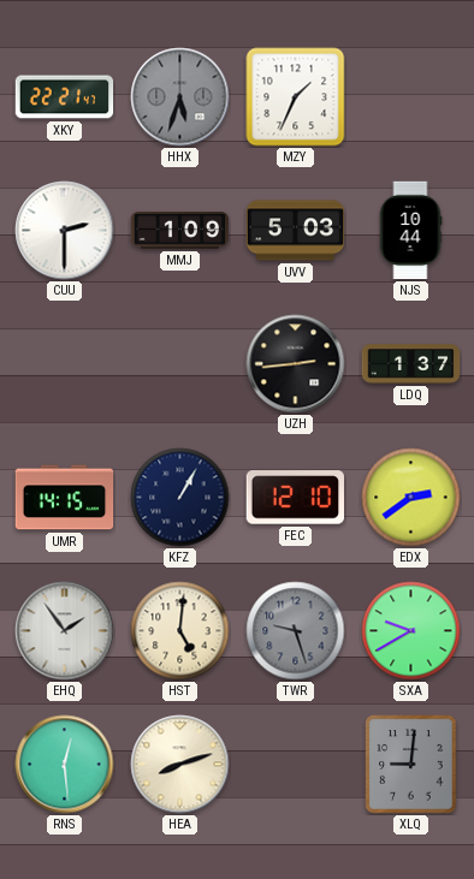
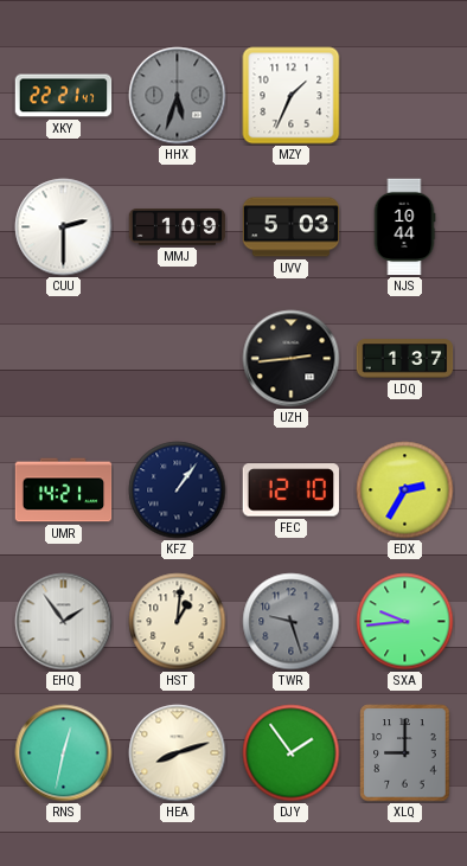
UMR: 14:15 -> 14:21 (64, 490)
KFZ: 1:05 -> 1:06 (178, 490)
EDX: 2:39 -> 2:35 (405, 490)
HST: 5:01 -> 1:01 (178, 622)
SXA: 9:40 -> 9:44 (405, 622)
RNS: 12:29 -> 12:32 (64, 753)
DJY: none -> 1:54 (292, 753)
XLQ: 9:01 -> 9:00 (405, 753)
